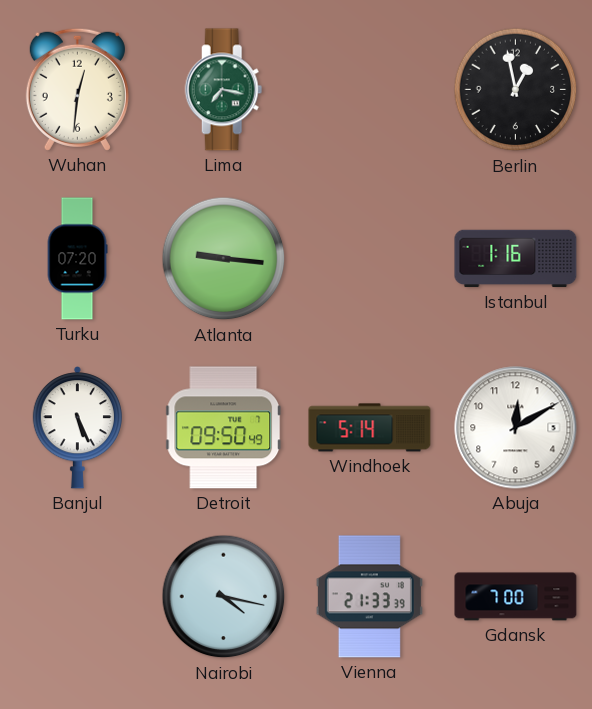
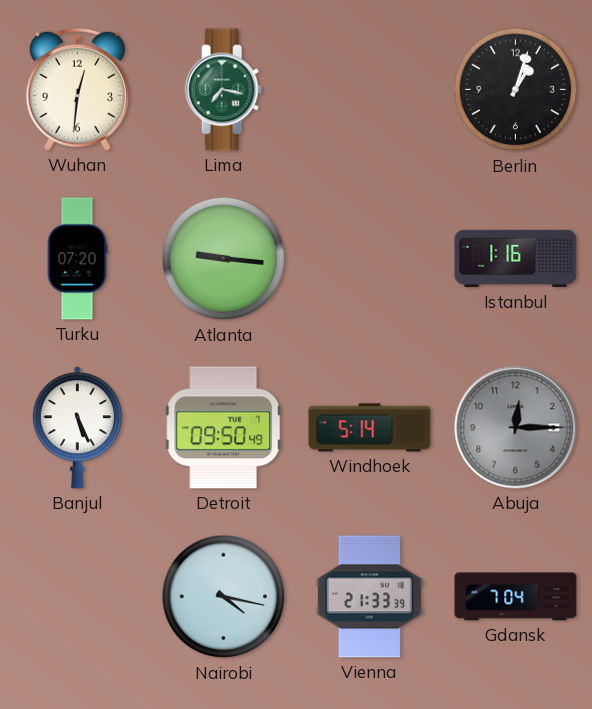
Berlin: 12:58 -> 1:03 (516, 90)
Abuja: 12:10 -> 12:15 (516, 428)
Abuja dial: white -> grey (516, 428)
Gdansk: 7:00 -> 7:04 (516, 597)
